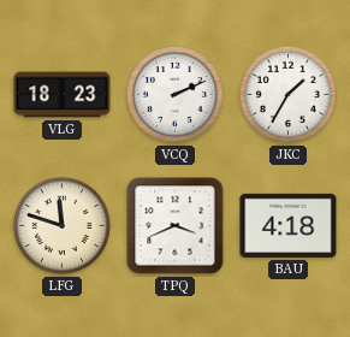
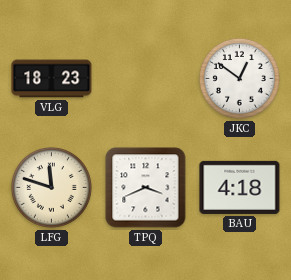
VCQ: 2:11 -> none (174, 94)
JKC: 1:35 -> 12:51 (239, 78)
